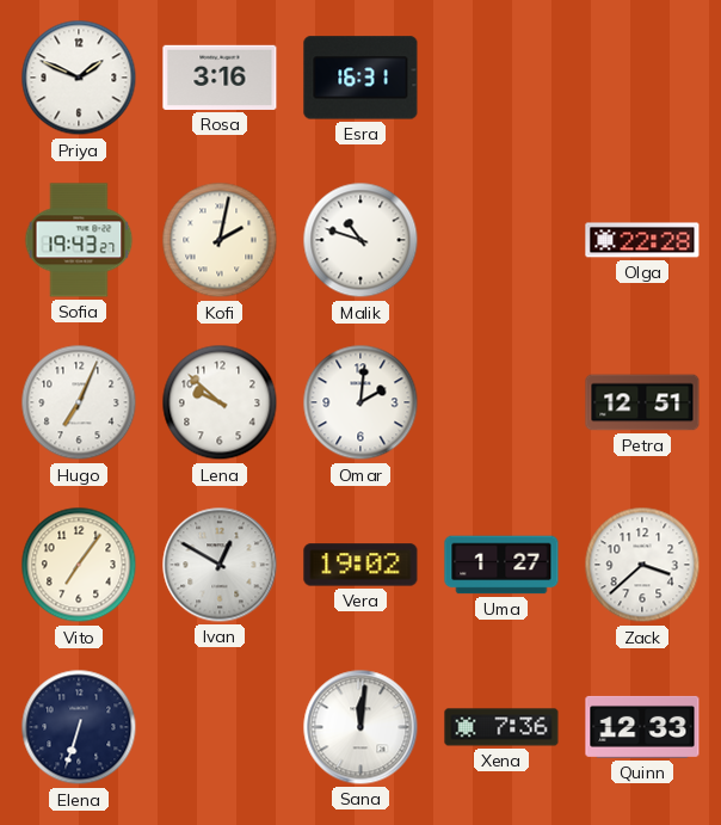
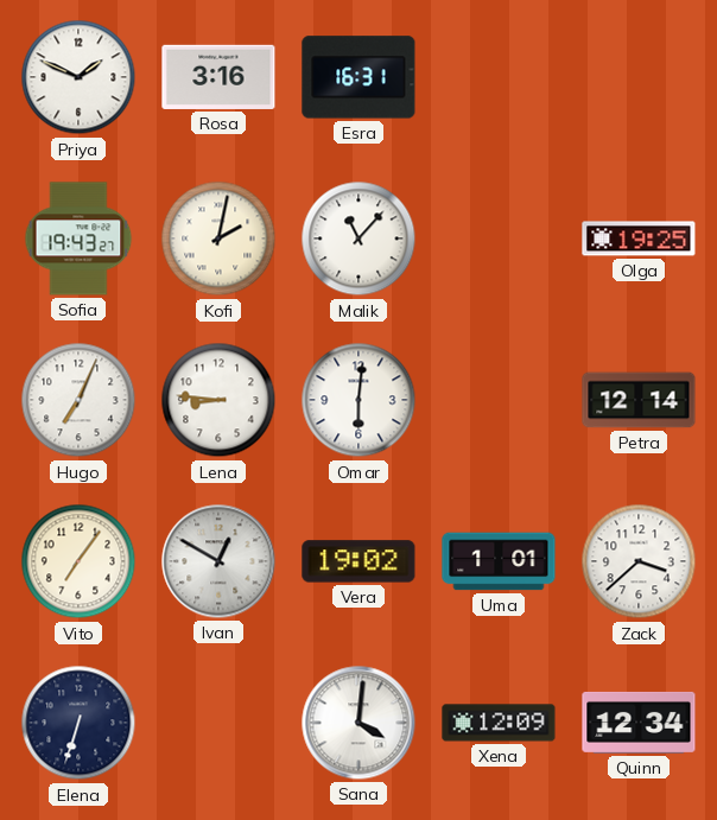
Malik: 10:48 -> 11:07 (358, 239)
Olga: 22:28 -> 19:25 (639, 239)
Lena: 9:52 -> 8:46 (218, 400)
Omar: 2:01 -> 6:01 (358, 400)
Petra: 12:51 -> 12:14 (639, 400)
Uma: 1:27 -> 1:01 (499, 561)
Sana: 12:01 -> 4:01 (358, 723)
Xena: 7:36 -> 12:09 (499, 723)
Quinn: 12:33 -> 12:34 (639, 723)
